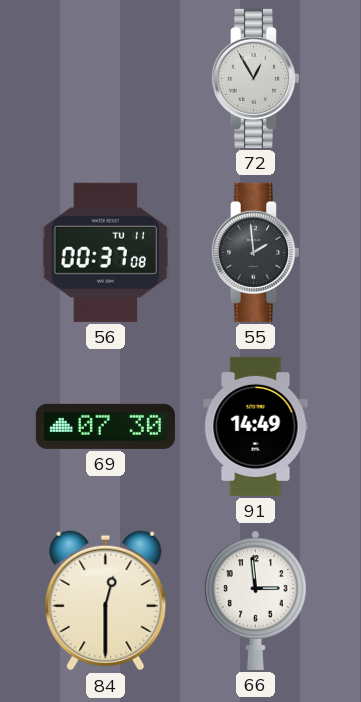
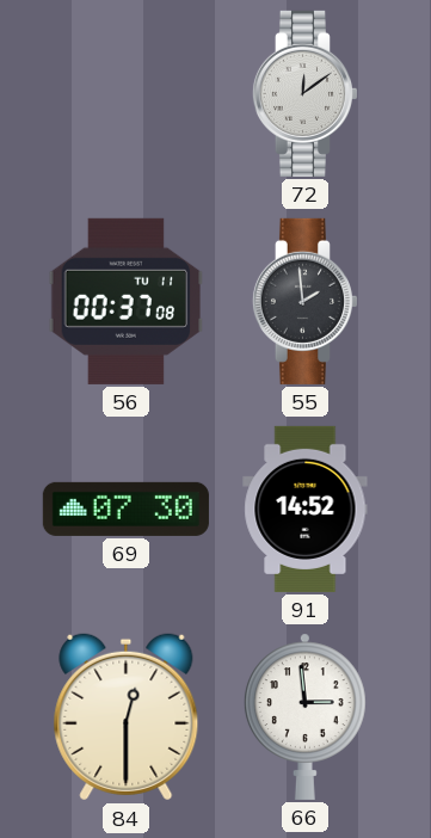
72: 12:55 -> 12:09 (304, 93)
91: 14:49 -> 14:52 (306, 509)
